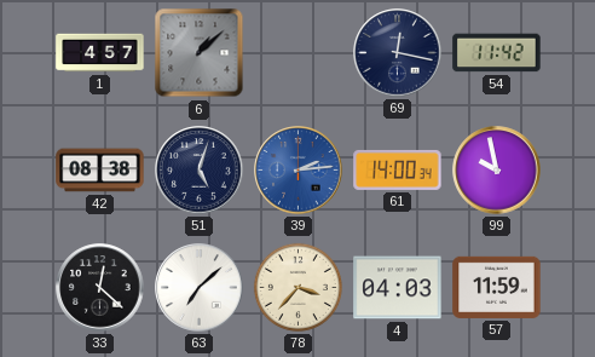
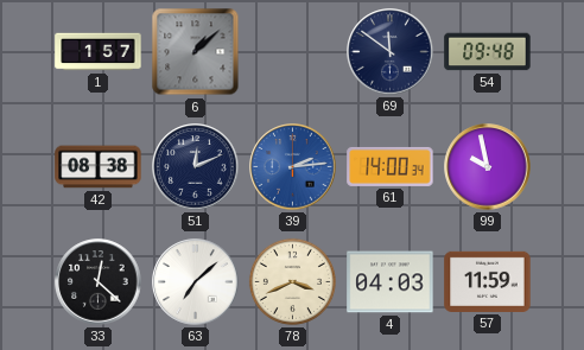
1: 4:57 -> 1:57 (99, 52)
69: 12:17 -> 11:51 (391, 52)
54: 11:42 -> 09:48 (488, 52)
51: 5:03 -> 12:11 (196, 167)
78: 3:37 -> 3:41 (292, 281)
